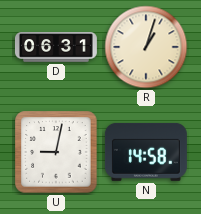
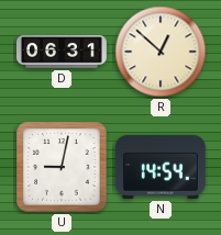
R: 1:03 -> 12:52 (161, 52)
N: 14:58 -> 14:54 (161, 167)
